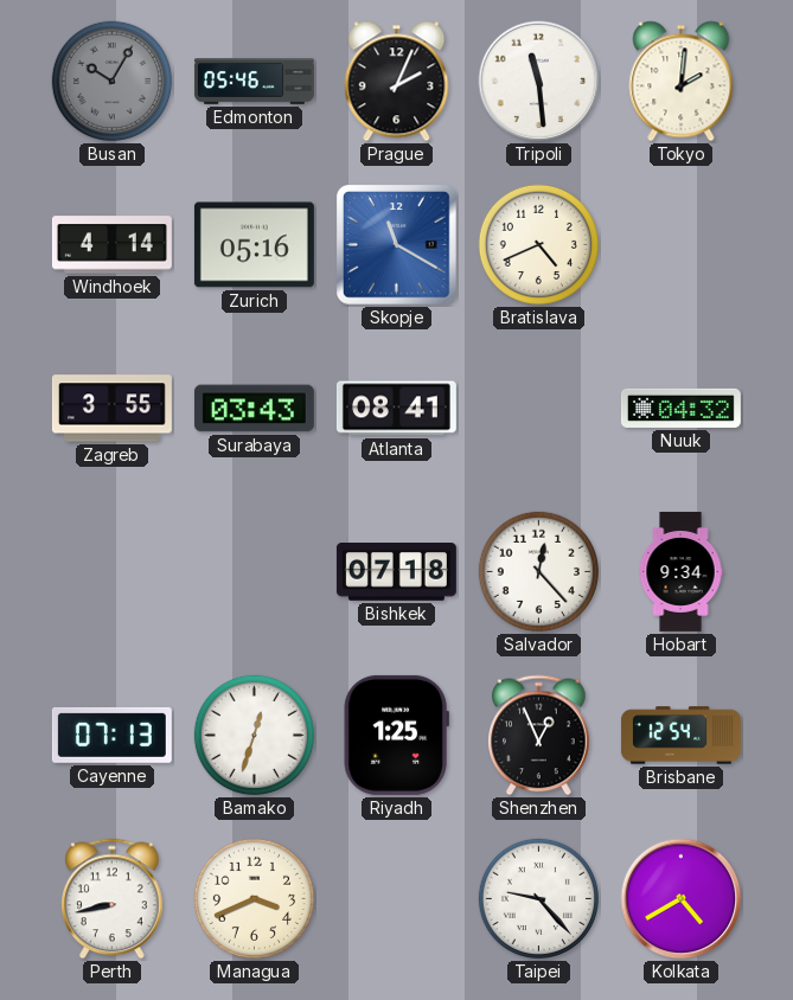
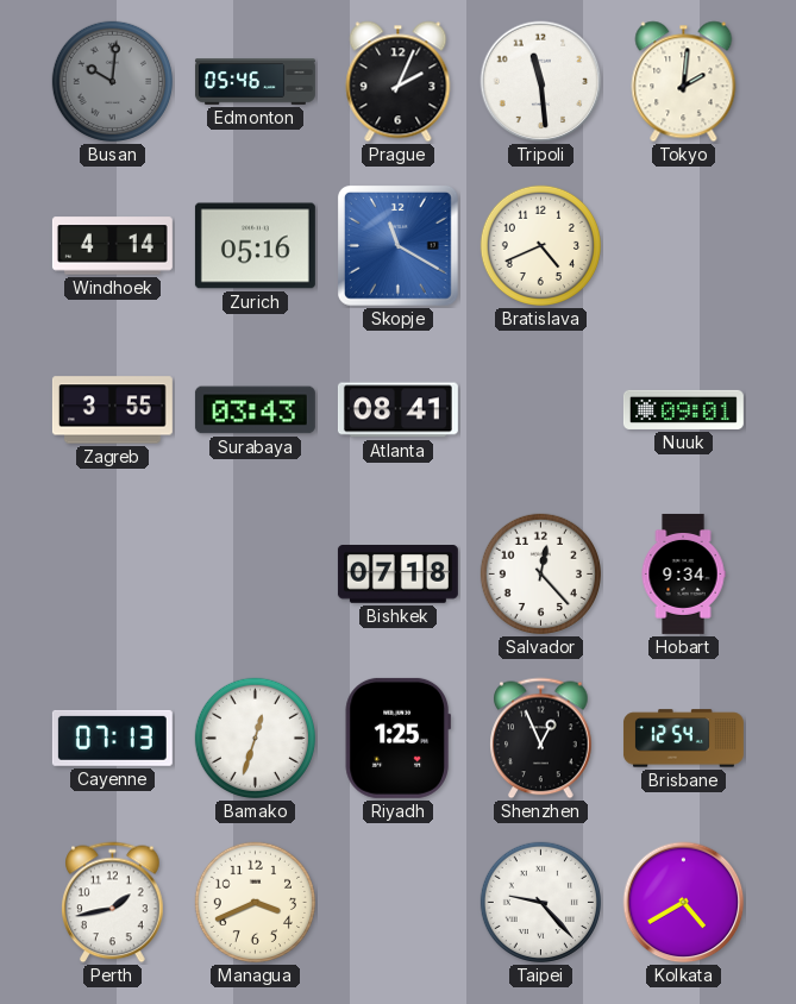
Busan: 10:05 -> 10:01 (112, 81)
Nuuk: 04:32 -> 09:01 (683, 409)
Perth: 8:43 -> 1:43 (113, 903)
